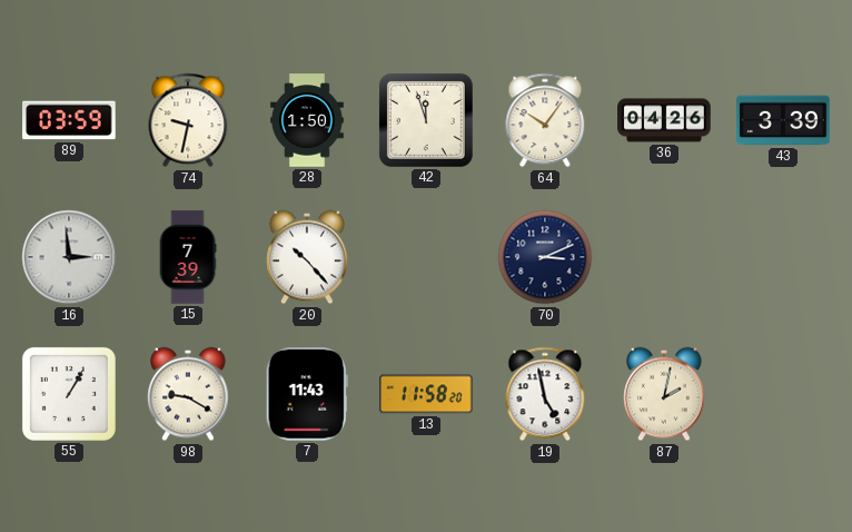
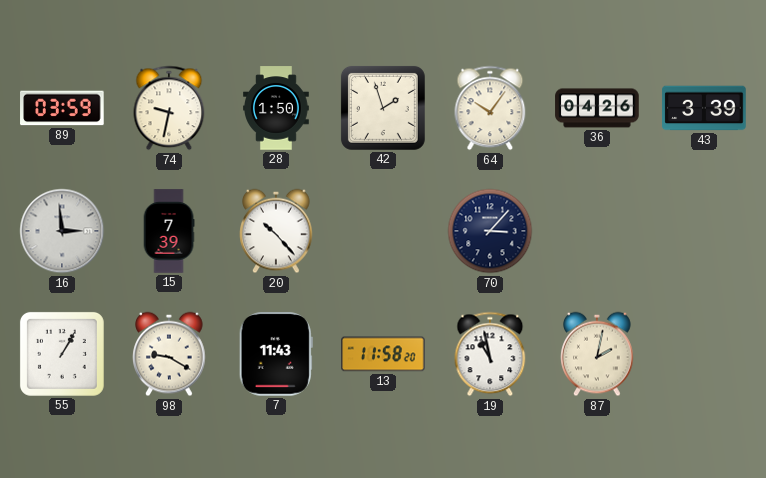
42: 11:57 -> 1:57 (383, 108)
70: 3:11 -> 3:07 (490, 231)
19: 4:58 -> 10:58 (490, 354)
